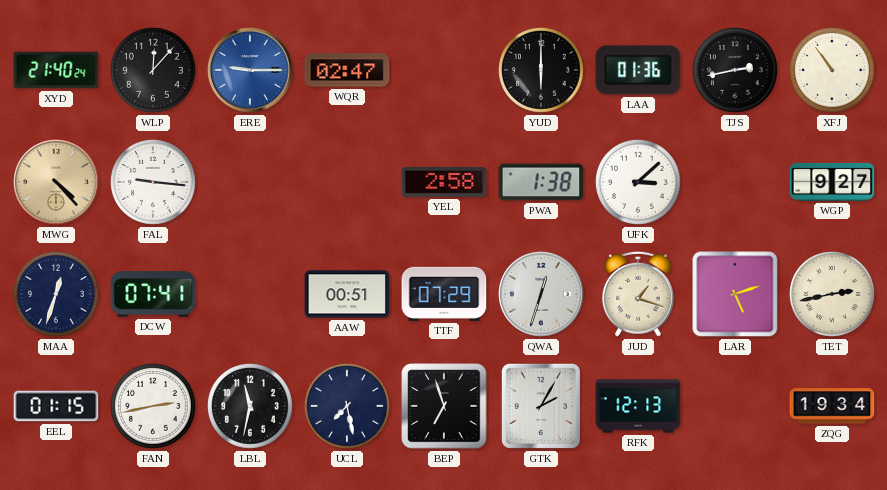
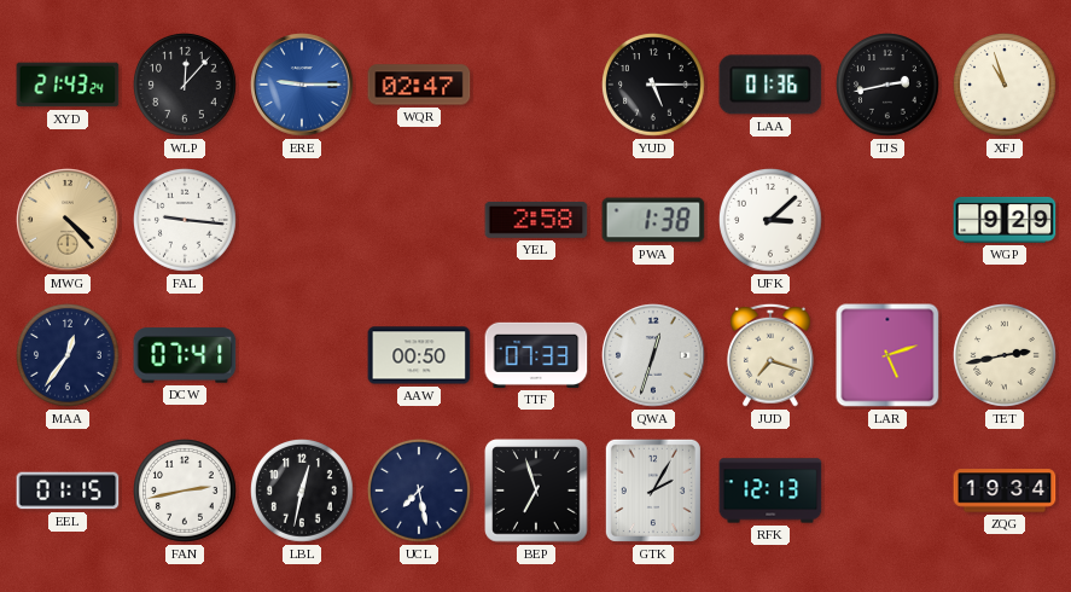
XYD: 21:40 -> 21:43 (68, 85)
YUD: 6:00 -> 5:15 (654, 86)
XFJ: 10:54 -> 10:57 (1006, 86)
WGP: 9:27 -> 9:29 (1005, 220)
MAA: 12:33 -> 12:36 (69, 356)
AAW: 00:51 -> 00:50 (419, 355)
TTF: 07:29 -> 07:33 (536, 355)
JUD: 1:18 -> 7:18 (772, 355)
LBL: 11:32 -> 12:32 (303, 492)
